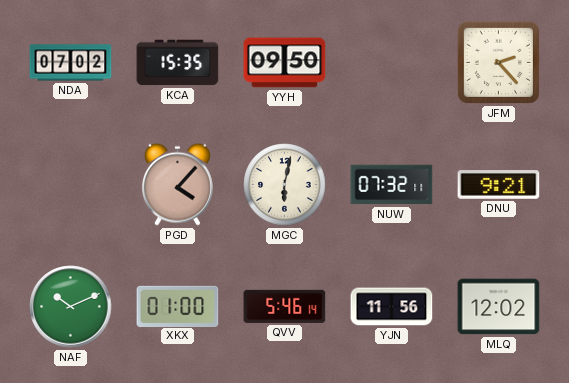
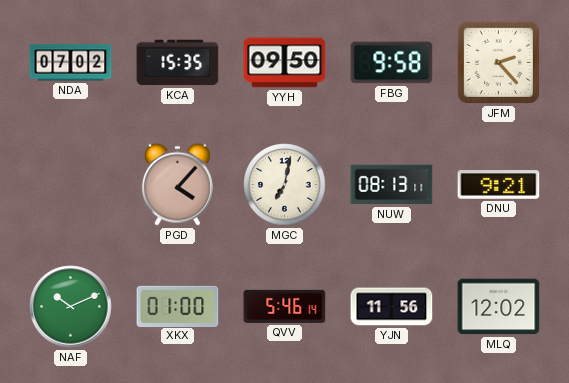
FBG: none -> 9:58 (392, 63)
MGC: 6:02 -> 7:02 (285, 185)
NUW: 07:32 -> 08:13 (392, 185)
